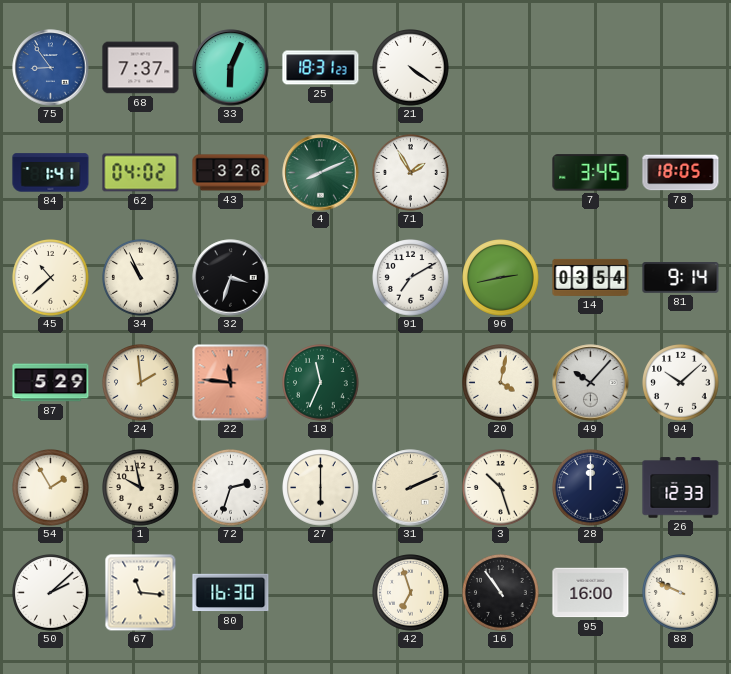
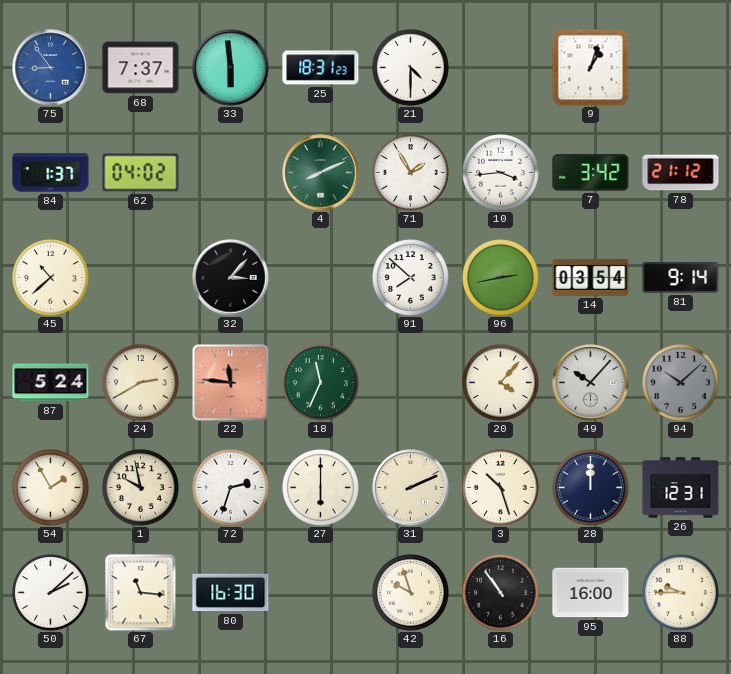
33: 6:04 -> 5:59 (231, 68)
21: 4:21 -> 4:30 (411, 68)
9: none -> 1:03 (590, 67)
84: 1:41 -> 1:37 (51, 173)
43: 3:26 -> none (231, 173)
10: none -> 3:44 (501, 173)
7: 3:45 -> 3:42 (591, 173)
78: 18:05 -> 21:12 (681, 173)
34: 10:56 -> none (141, 278)
32: 3:33 -> 3:07 (231, 278)
91: 7:10 -> 7:52 (411, 278)
87: 5:29 -> 5:24 (51, 383)
24: 1:59 -> 2:40 (141, 383)
20: 4:02 -> 4:07 (501, 383)
94 dial: white -> grey (681, 383)
26: 12:33 -> 12:31 (681, 488)
42: 6:57 -> 9:57 (411, 593)
88: 9:49 -> 9:45 (681, 593)
